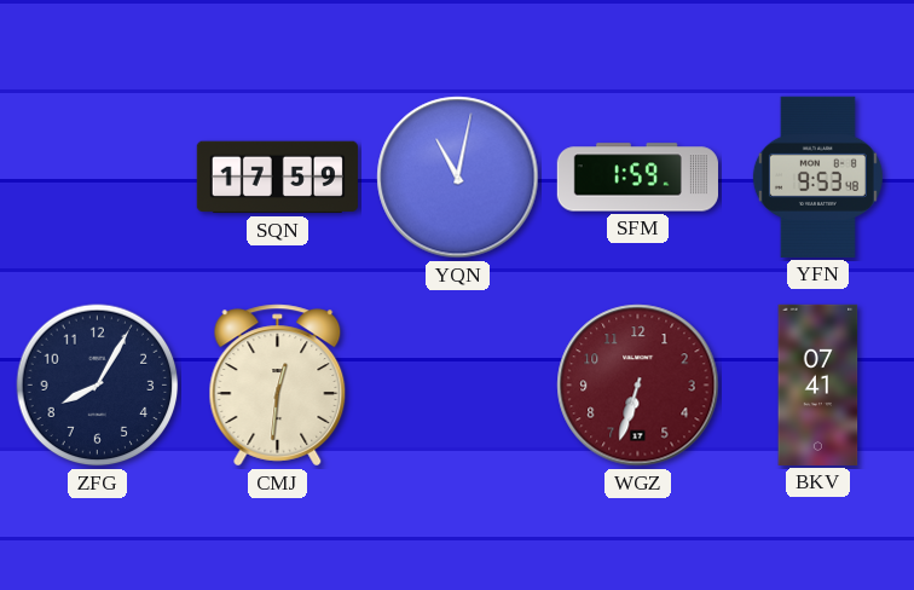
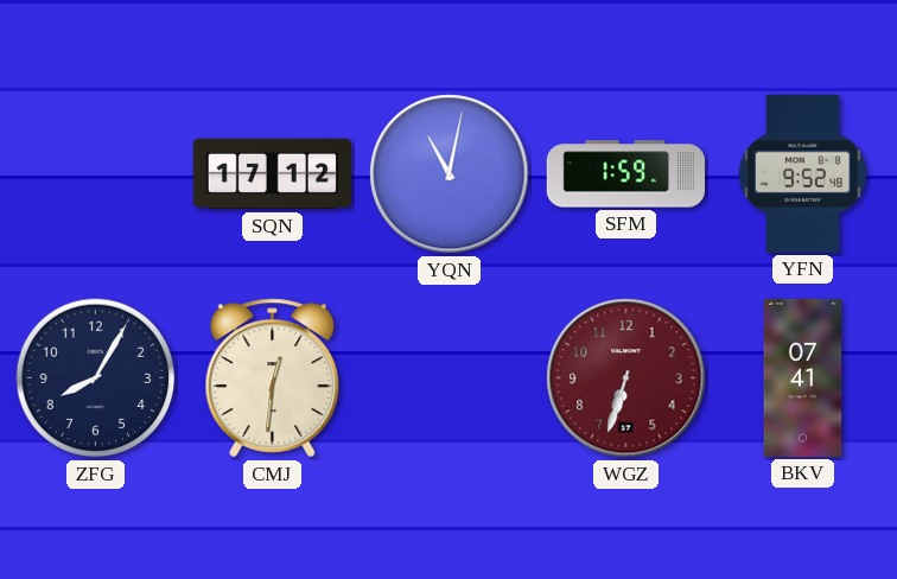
SQN: 17:59 -> 17:12 (272, 174)
YFN: 9:53 -> 9:52 (802, 173)
